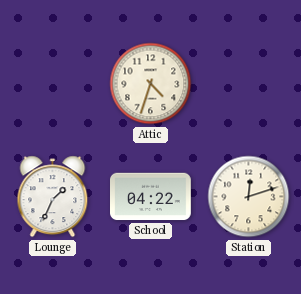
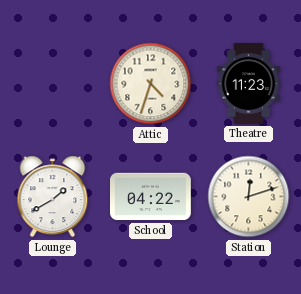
Theatre: none -> 11:23 (249, 84)
Lounge: 1:34 -> 1:40 (53, 197)
